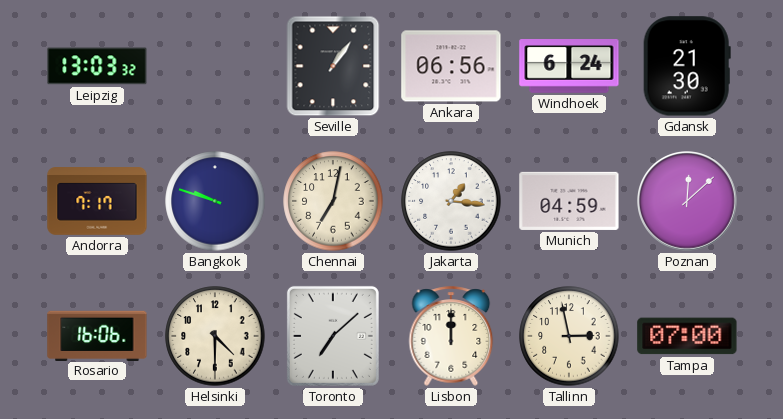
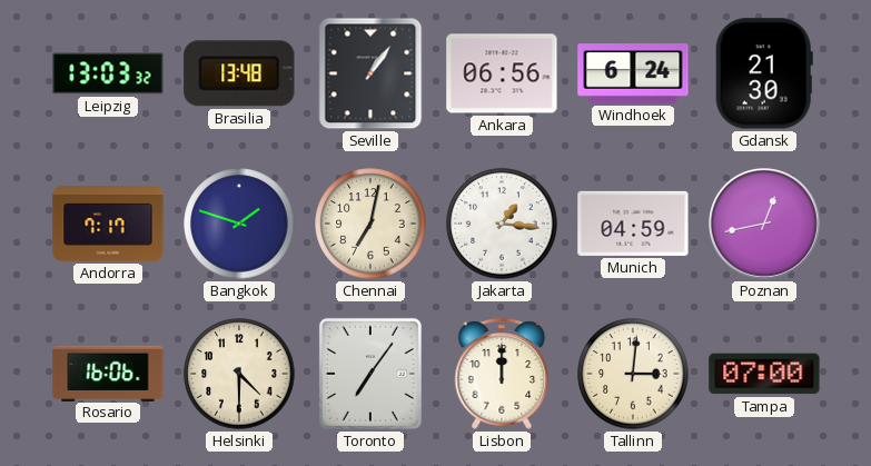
Brasilia: none -> 13:48 (239, 73)
Bangkok: 9:48 -> 1:48 (239, 224)
Poznan: 12:08 -> 12:43 (765, 225)
Toronto: 7:08 -> 7:06 (370, 374)
Tallinn: 2:58 -> 3:01 (633, 374)
